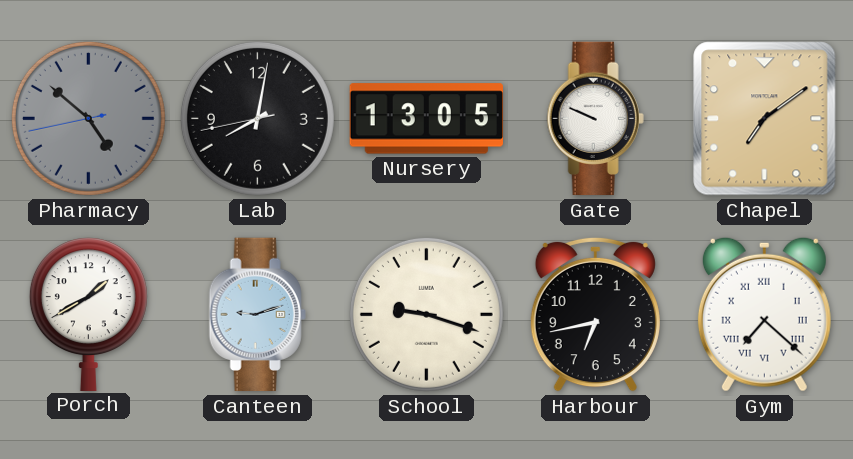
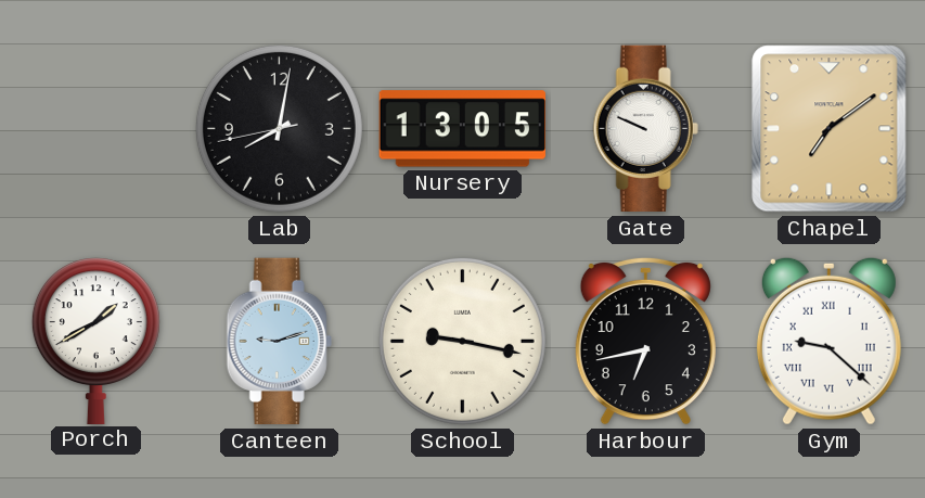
Pharmacy: 4:51 -> none (88, 118)
School: 9:18 -> 9:17 (462, 341)
Gym: 7:22 -> 9:22 (828, 341)
